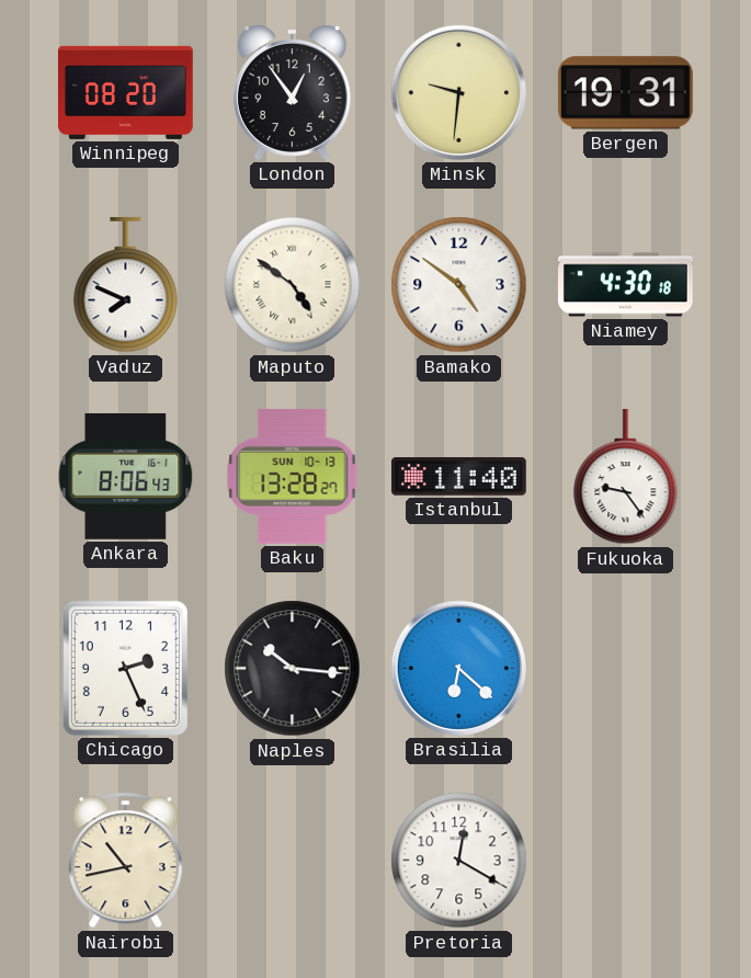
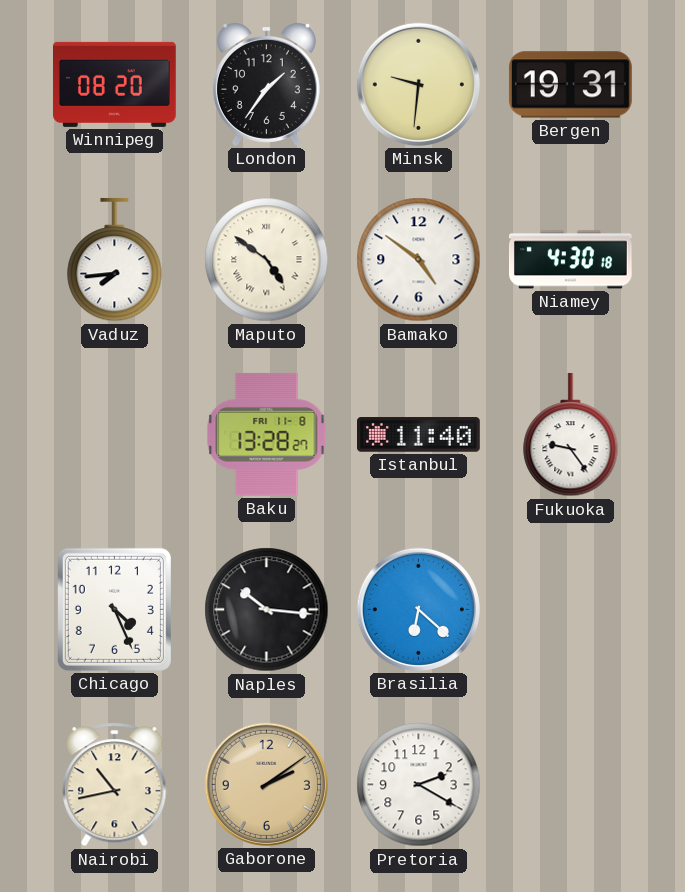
London: 12:54 -> 1:36 (266, 84)
Vaduz: 7:49 -> 7:44 (115, 260)
Ankara: 8:06 -> none (126, 476)
Baku date: SUN 10-13 -> FRI 11-8 (267, 434)
Chicago: 2:26 -> 4:26 (114, 609)
Gaborone: none -> 2:09 (266, 784)
Pretoria: 12:20 -> 2:20 (419, 785)
